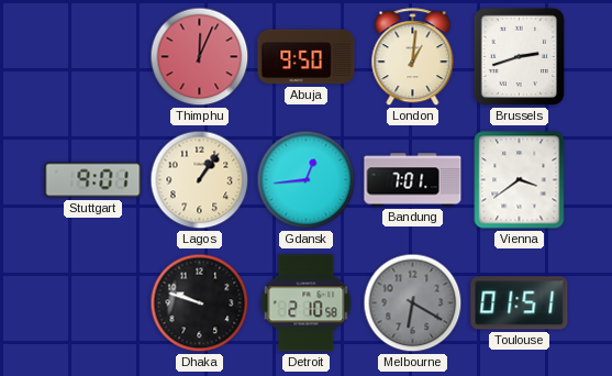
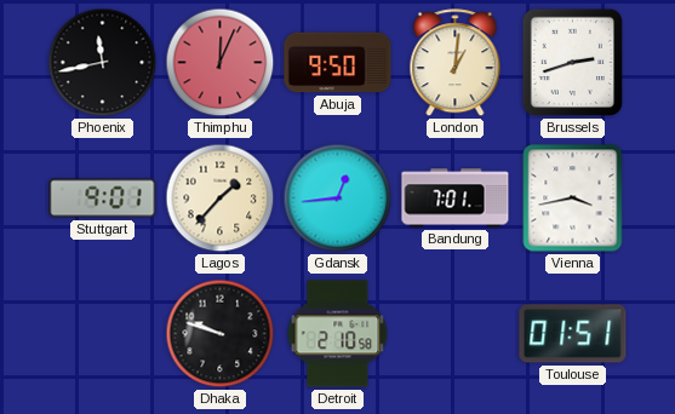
Phoenix: none -> 11:43 (103, 63)
Lagos: 1:06 -> 1:37 (221, 199)
Vienna: 3:39 -> 3:43 (573, 199)
Melbourne: 6:20 -> none (413, 303)
